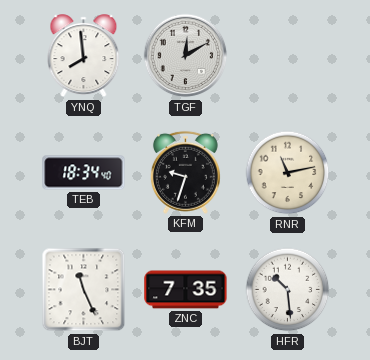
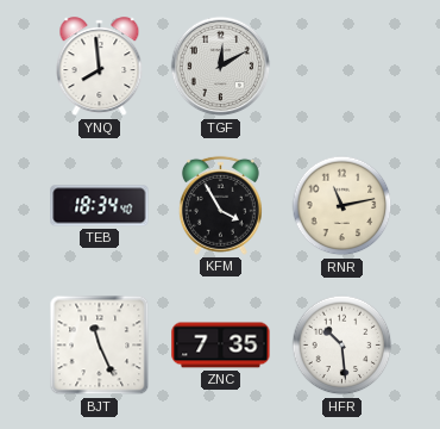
KFM: 9:33 -> 3:55 (220, 205)
